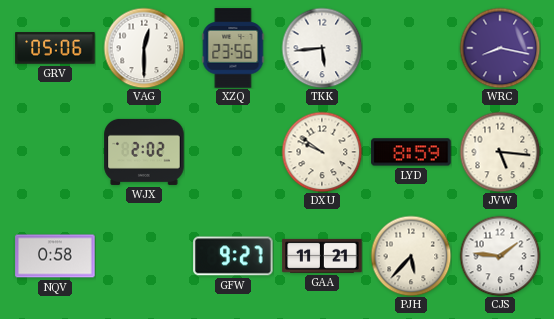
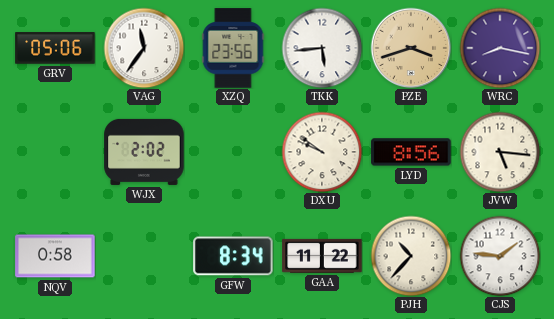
VAG: 12:30 -> 11:36 (144, 48)
PZE: none -> 3:42 (411, 48)
LYD: 8:59 -> 8:56 (411, 152)
GFW: 9:27 -> 8:34 (233, 256)
GAA: 11:21 -> 11:22 (322, 256)
PJH: 5:37 -> 10:37 (411, 256)
